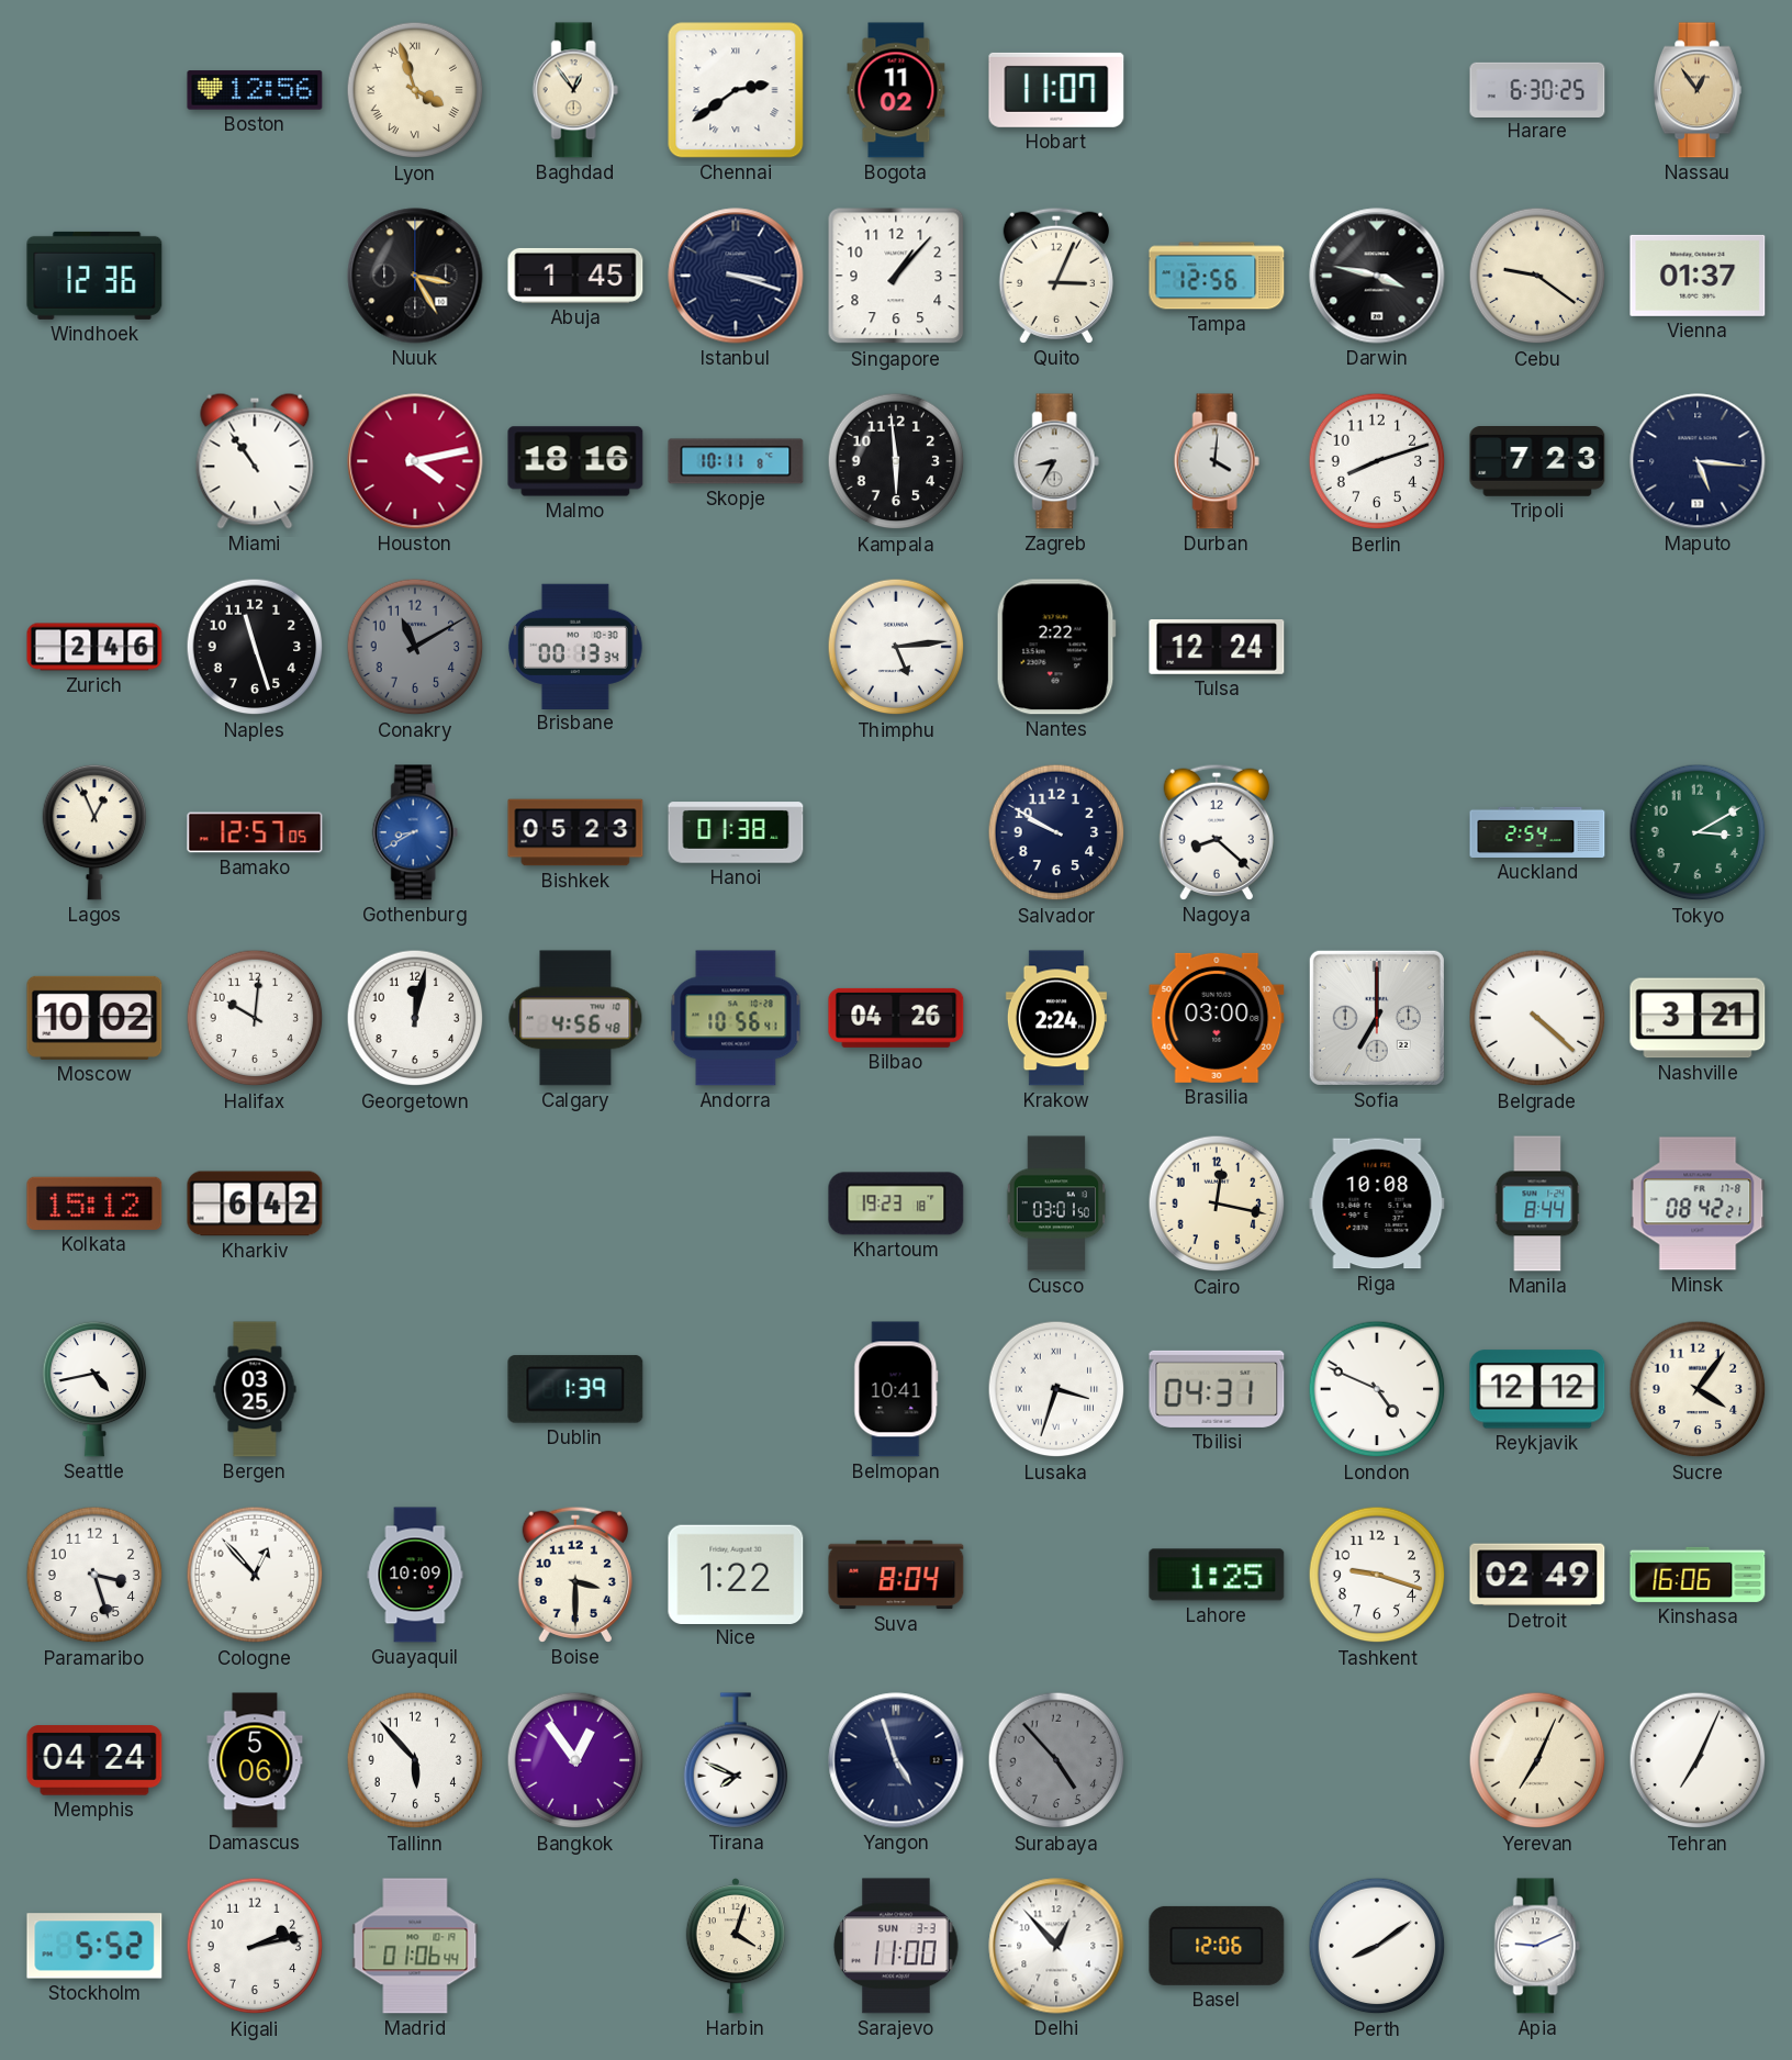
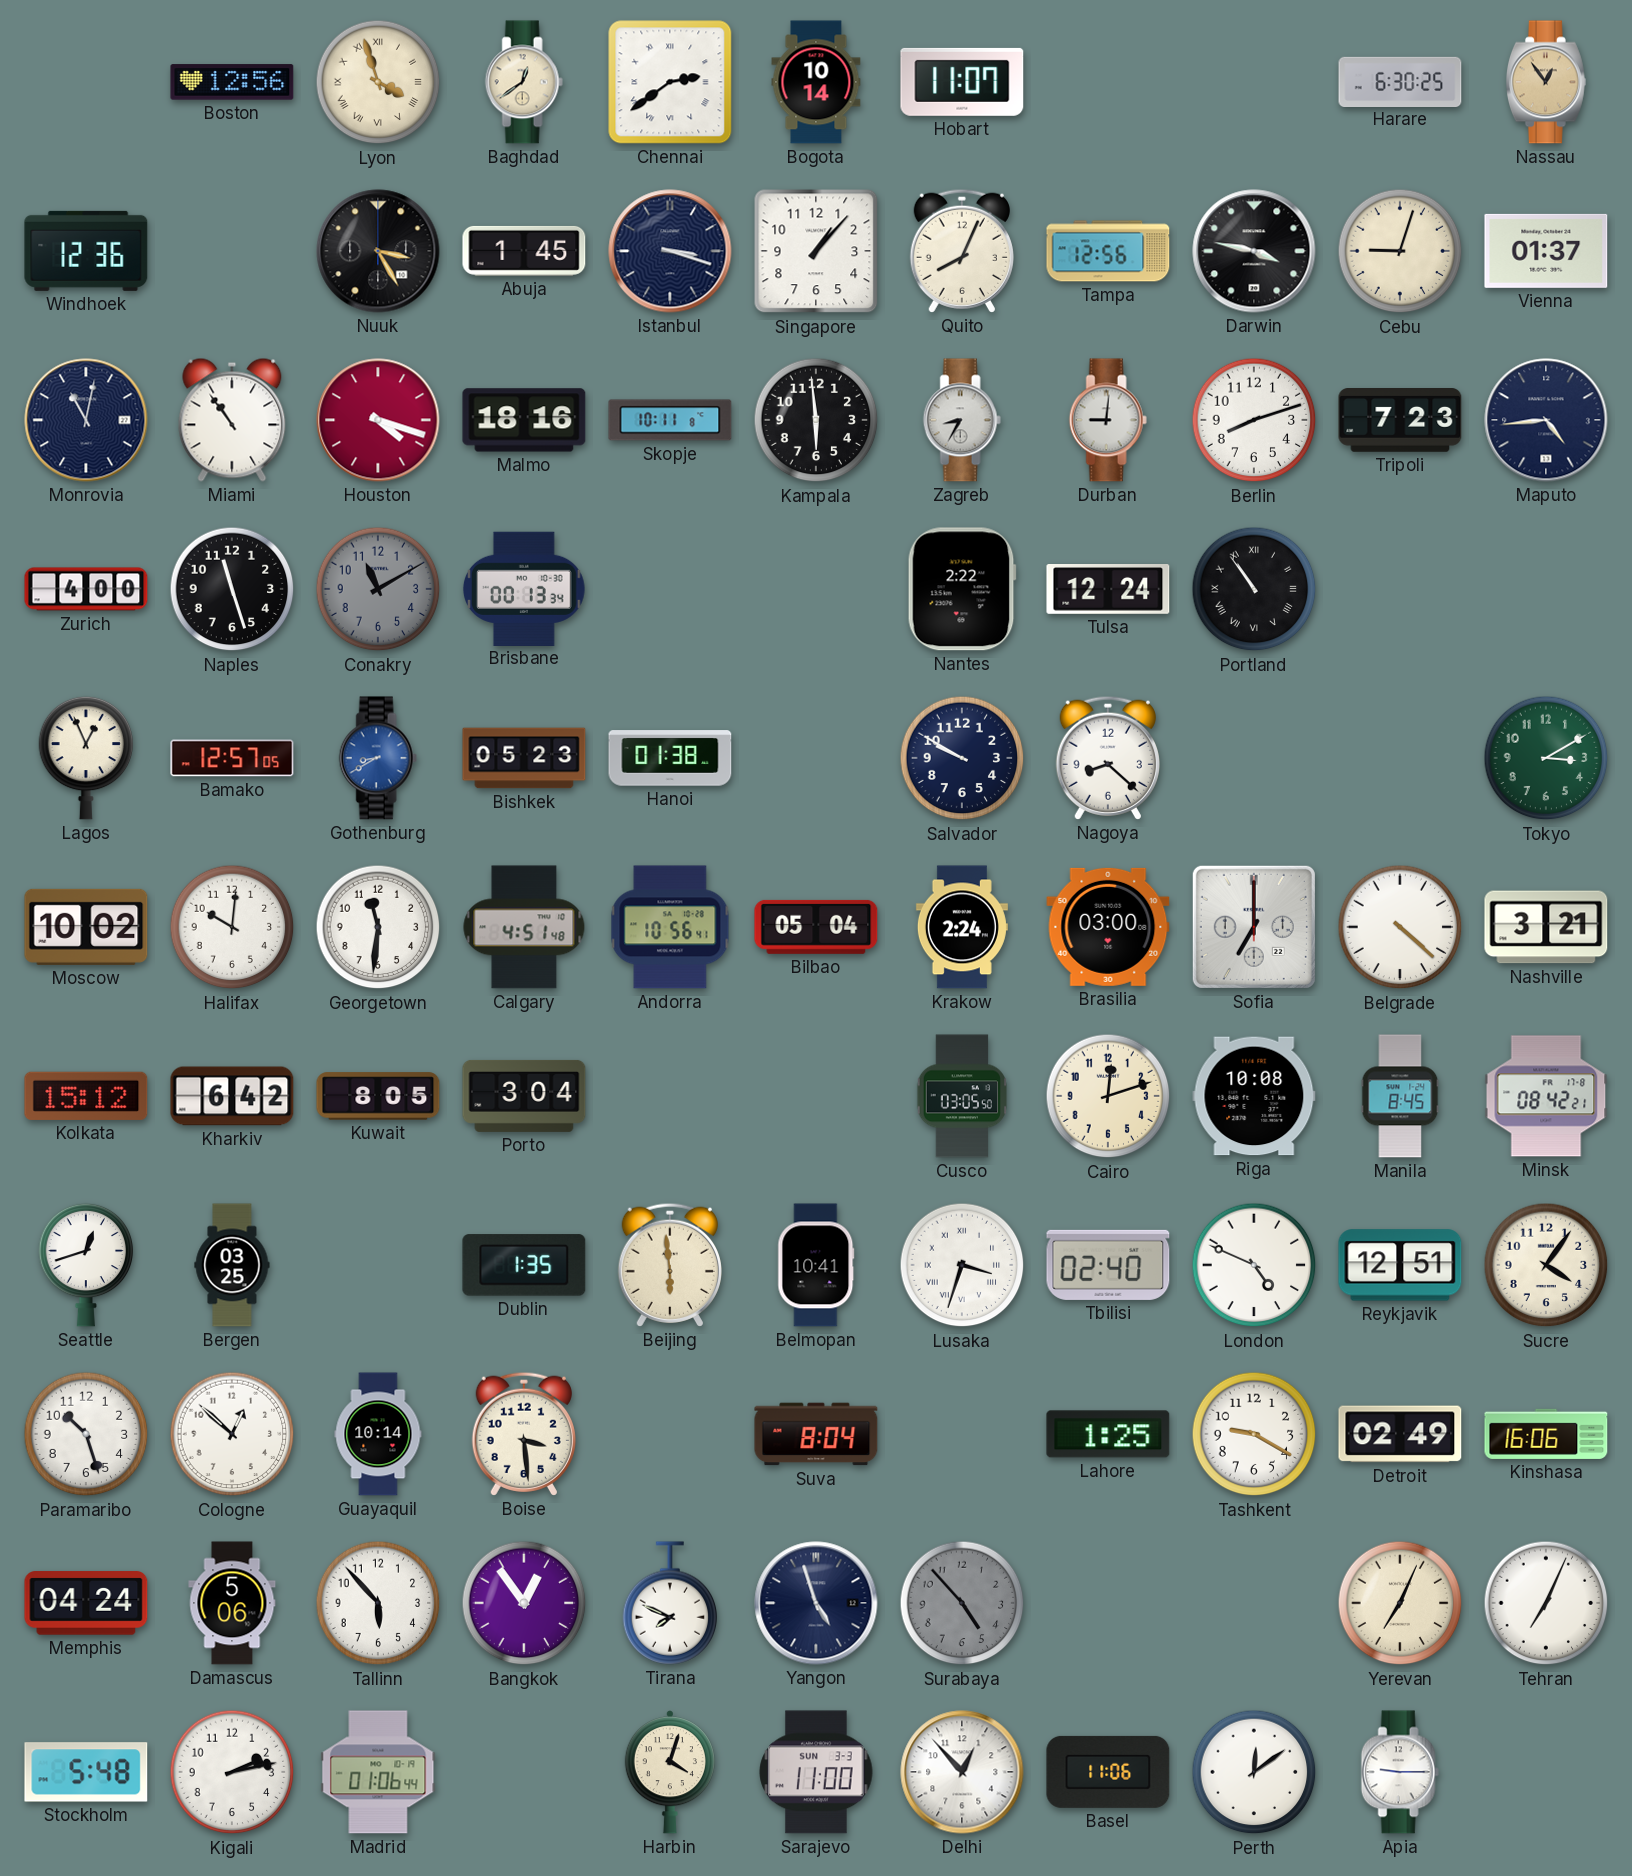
Baghdad: 12:54 -> 12:39 (524, 82)
Bogota: 11:02 -> 10:14 (816, 82)
Quito: 3:04 -> 8:04 (961, 251)
Cebu: 9:21 -> 9:03 (1400, 251)
Monrovia: none -> 11:02 (86, 420)
Houston: 4:13 -> 4:18 (378, 420)
Durban: 4:01 -> 9:01 (1108, 420)
Maputo: 5:16 -> 4:44 (1546, 420)
Zurich: 2:46 -> 4:00 (86, 589)
Thimphu: 5:14 -> none (896, 647)
Portland: none -> 10:54 (1254, 589)
Auckland: 2:54 -> none (1537, 832)
Georgetown: 12:02 -> 11:31 (378, 927)
Calgary: 4:56 -> 4:51 (524, 927)
Bilbao: 04:26 -> 05:04 (816, 927)
Kuwait: none -> 8:05 (378, 1096)
Porto: none -> 3:04 (524, 1096)
Khartoum: 19:23 -> none (896, 1203)
Cusco: 03:01 -> 03:05 (962, 1096)
Cairo: 12:17 -> 12:12 (1108, 1096)
Manila: 8:44 -> 8:45 (1400, 1096)
Seattle: 4:43 -> 12:42 (86, 1265)
Dublin: 1:39 -> 1:35 (524, 1265)
Beijing: none -> 5:59 (669, 1265)
Tbilisi: 04:31 -> 02:40 (1108, 1265)
Reykjavik: 12:12 -> 12:51 (1400, 1265)
Paramaribo: 3:27 -> 10:27 (86, 1434)
Cologne: 12:53 -> 12:52 (232, 1434)
Guayaquil: 10:09 -> 10:14 (378, 1434)
Boise: 3:30 -> 3:29 (523, 1434)
Nice: 1:22 -> none (736, 1574)
Tashkent: 9:18 -> 9:20 (1254, 1434)
Stockholm: 5:52 -> 5:48 (86, 1772)
Basel: 12:06 -> 11:06 (1108, 1772)
Perth: 8:09 -> 12:09 (1254, 1772)
Apia: 9:11 -> 9:15 (1400, 1772)
